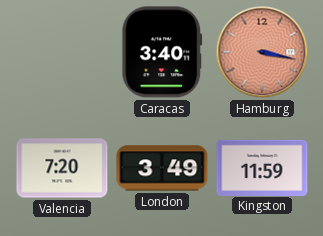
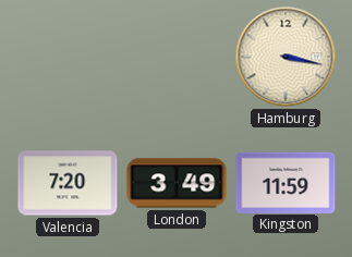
Caracas: 3:40 -> none (162, 52)
Hamburg dial: salmon -> cream (286, 57)
